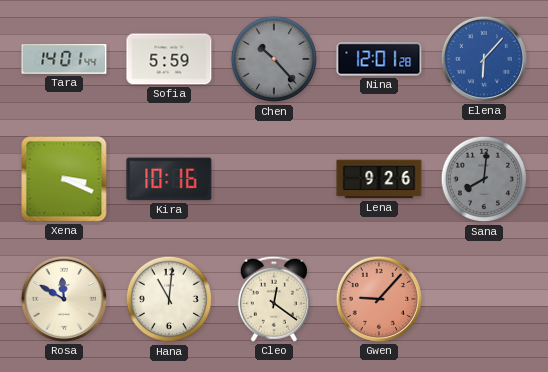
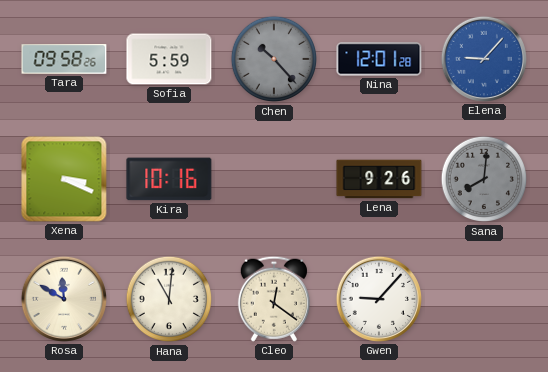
Tara: 14:01 -> 09:58 (64, 59)
Elena: 6:07 -> 9:07 (484, 59)
Gwen dial: salmon -> white (379, 299)
